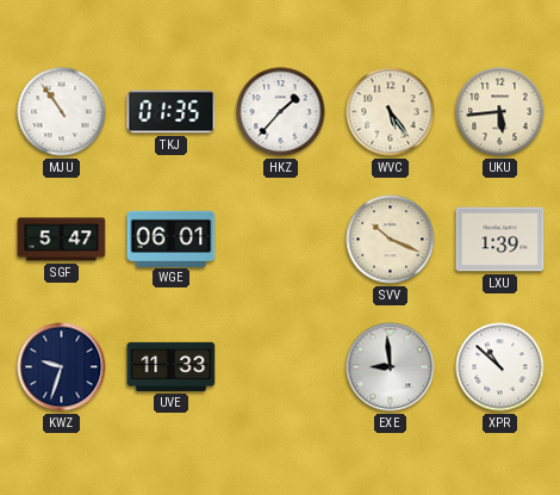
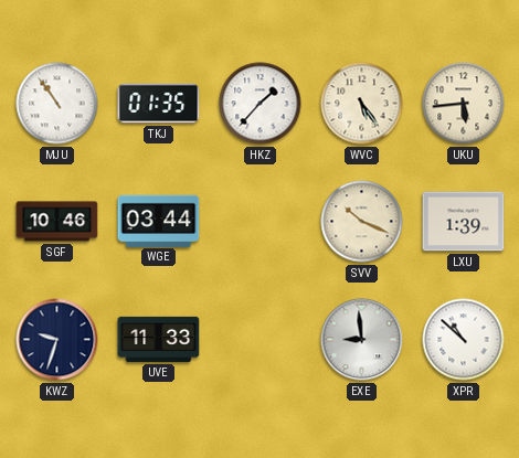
SGF: 5:47 -> 10:46 (57, 222)
WGE: 06:01 -> 03:44 (159, 221)
